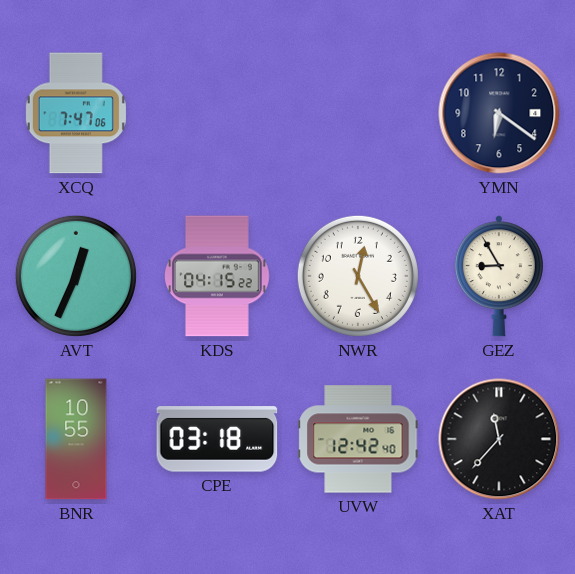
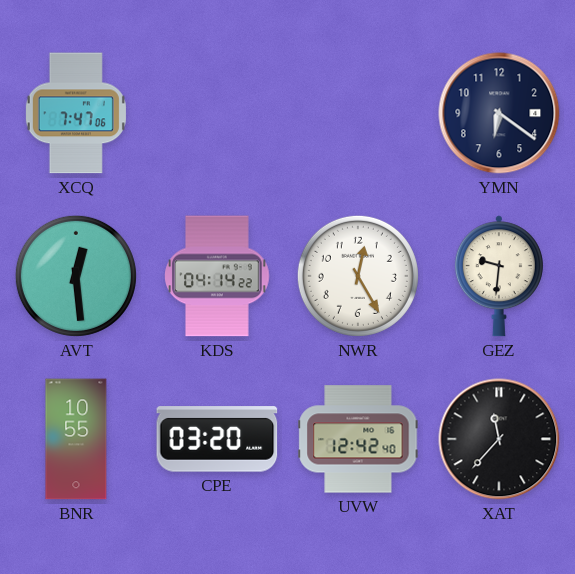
AVT: 12:34 -> 12:29 (76, 276)
KDS: 04:15 -> 04:14 (217, 276)
GEZ: 8:55 -> 9:31 (499, 276)
CPE: 03:18 -> 03:20 (217, 439)
